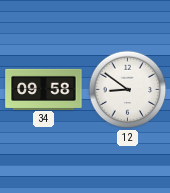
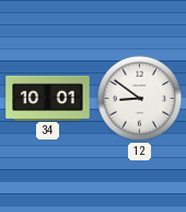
34: 09:58 -> 10:01 (48, 98)
